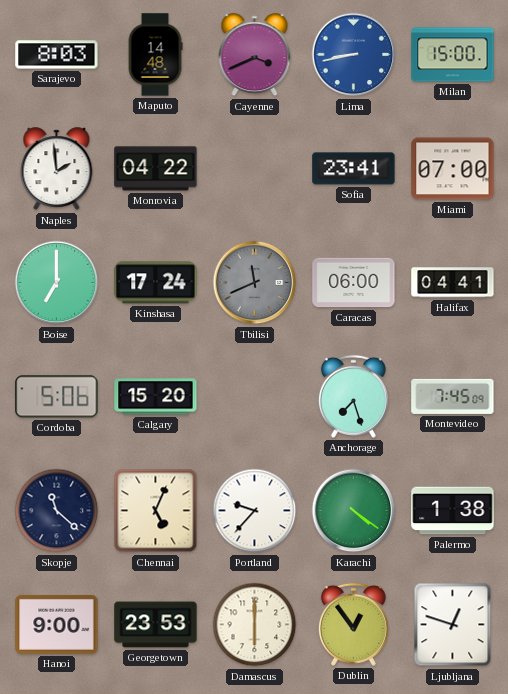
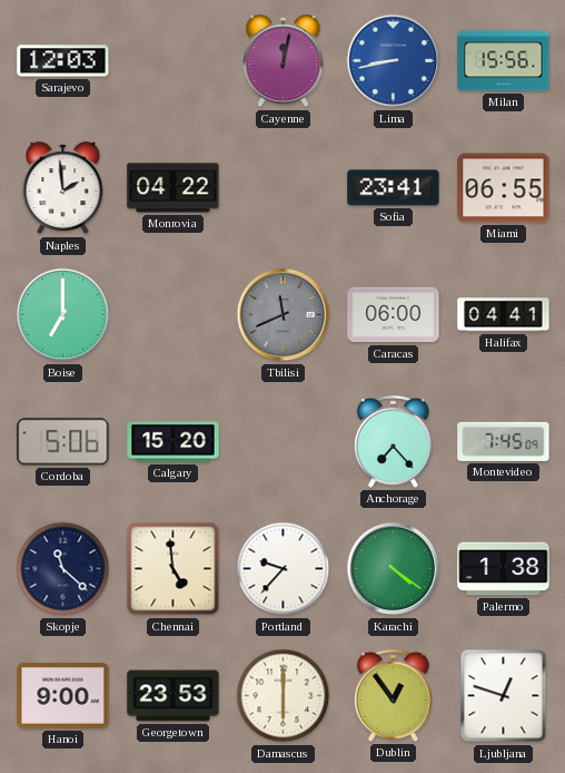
Sarajevo: 8:03 -> 12:03 (63, 61)
Maputo: 14:48 -> none (155, 55)
Cayenne: 3:41 -> 12:02 (284, 61)
Milan: 15:00 -> 15:56 (504, 61)
Miami: 07:00 -> 06:55 (504, 188)
Kinshasa: 17:24 -> none (156, 283)
Anchorage: 7:27 -> 7:23 (393, 441)
Chennai: 5:04 -> 4:59 (174, 569)
